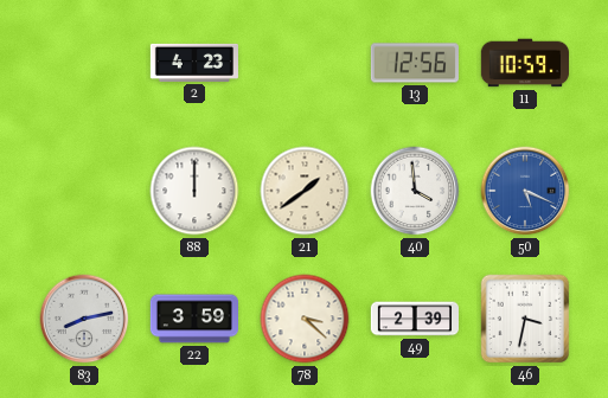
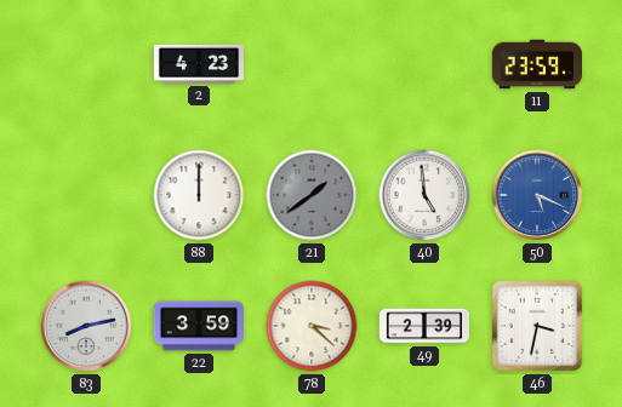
13: 12:56 -> none (415, 63)
11: 10:59 -> 23:59 (536, 64)
21 dial: cream -> grey (312, 195)
40: 3:59 -> 4:59 (424, 195)
